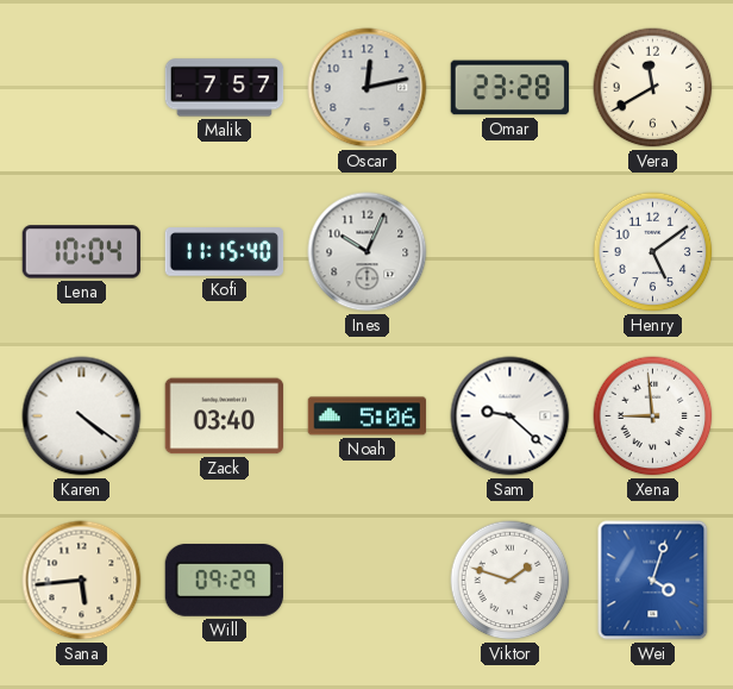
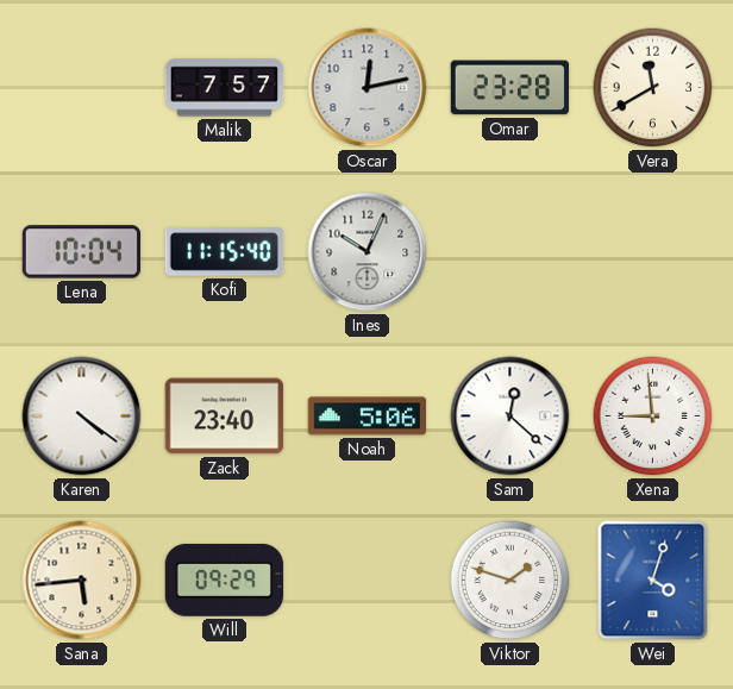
Henry: 5:09 -> none (653, 252)
Zack: 03:40 -> 23:40 (225, 416)
Sam: 9:22 -> 12:22 (510, 416)
